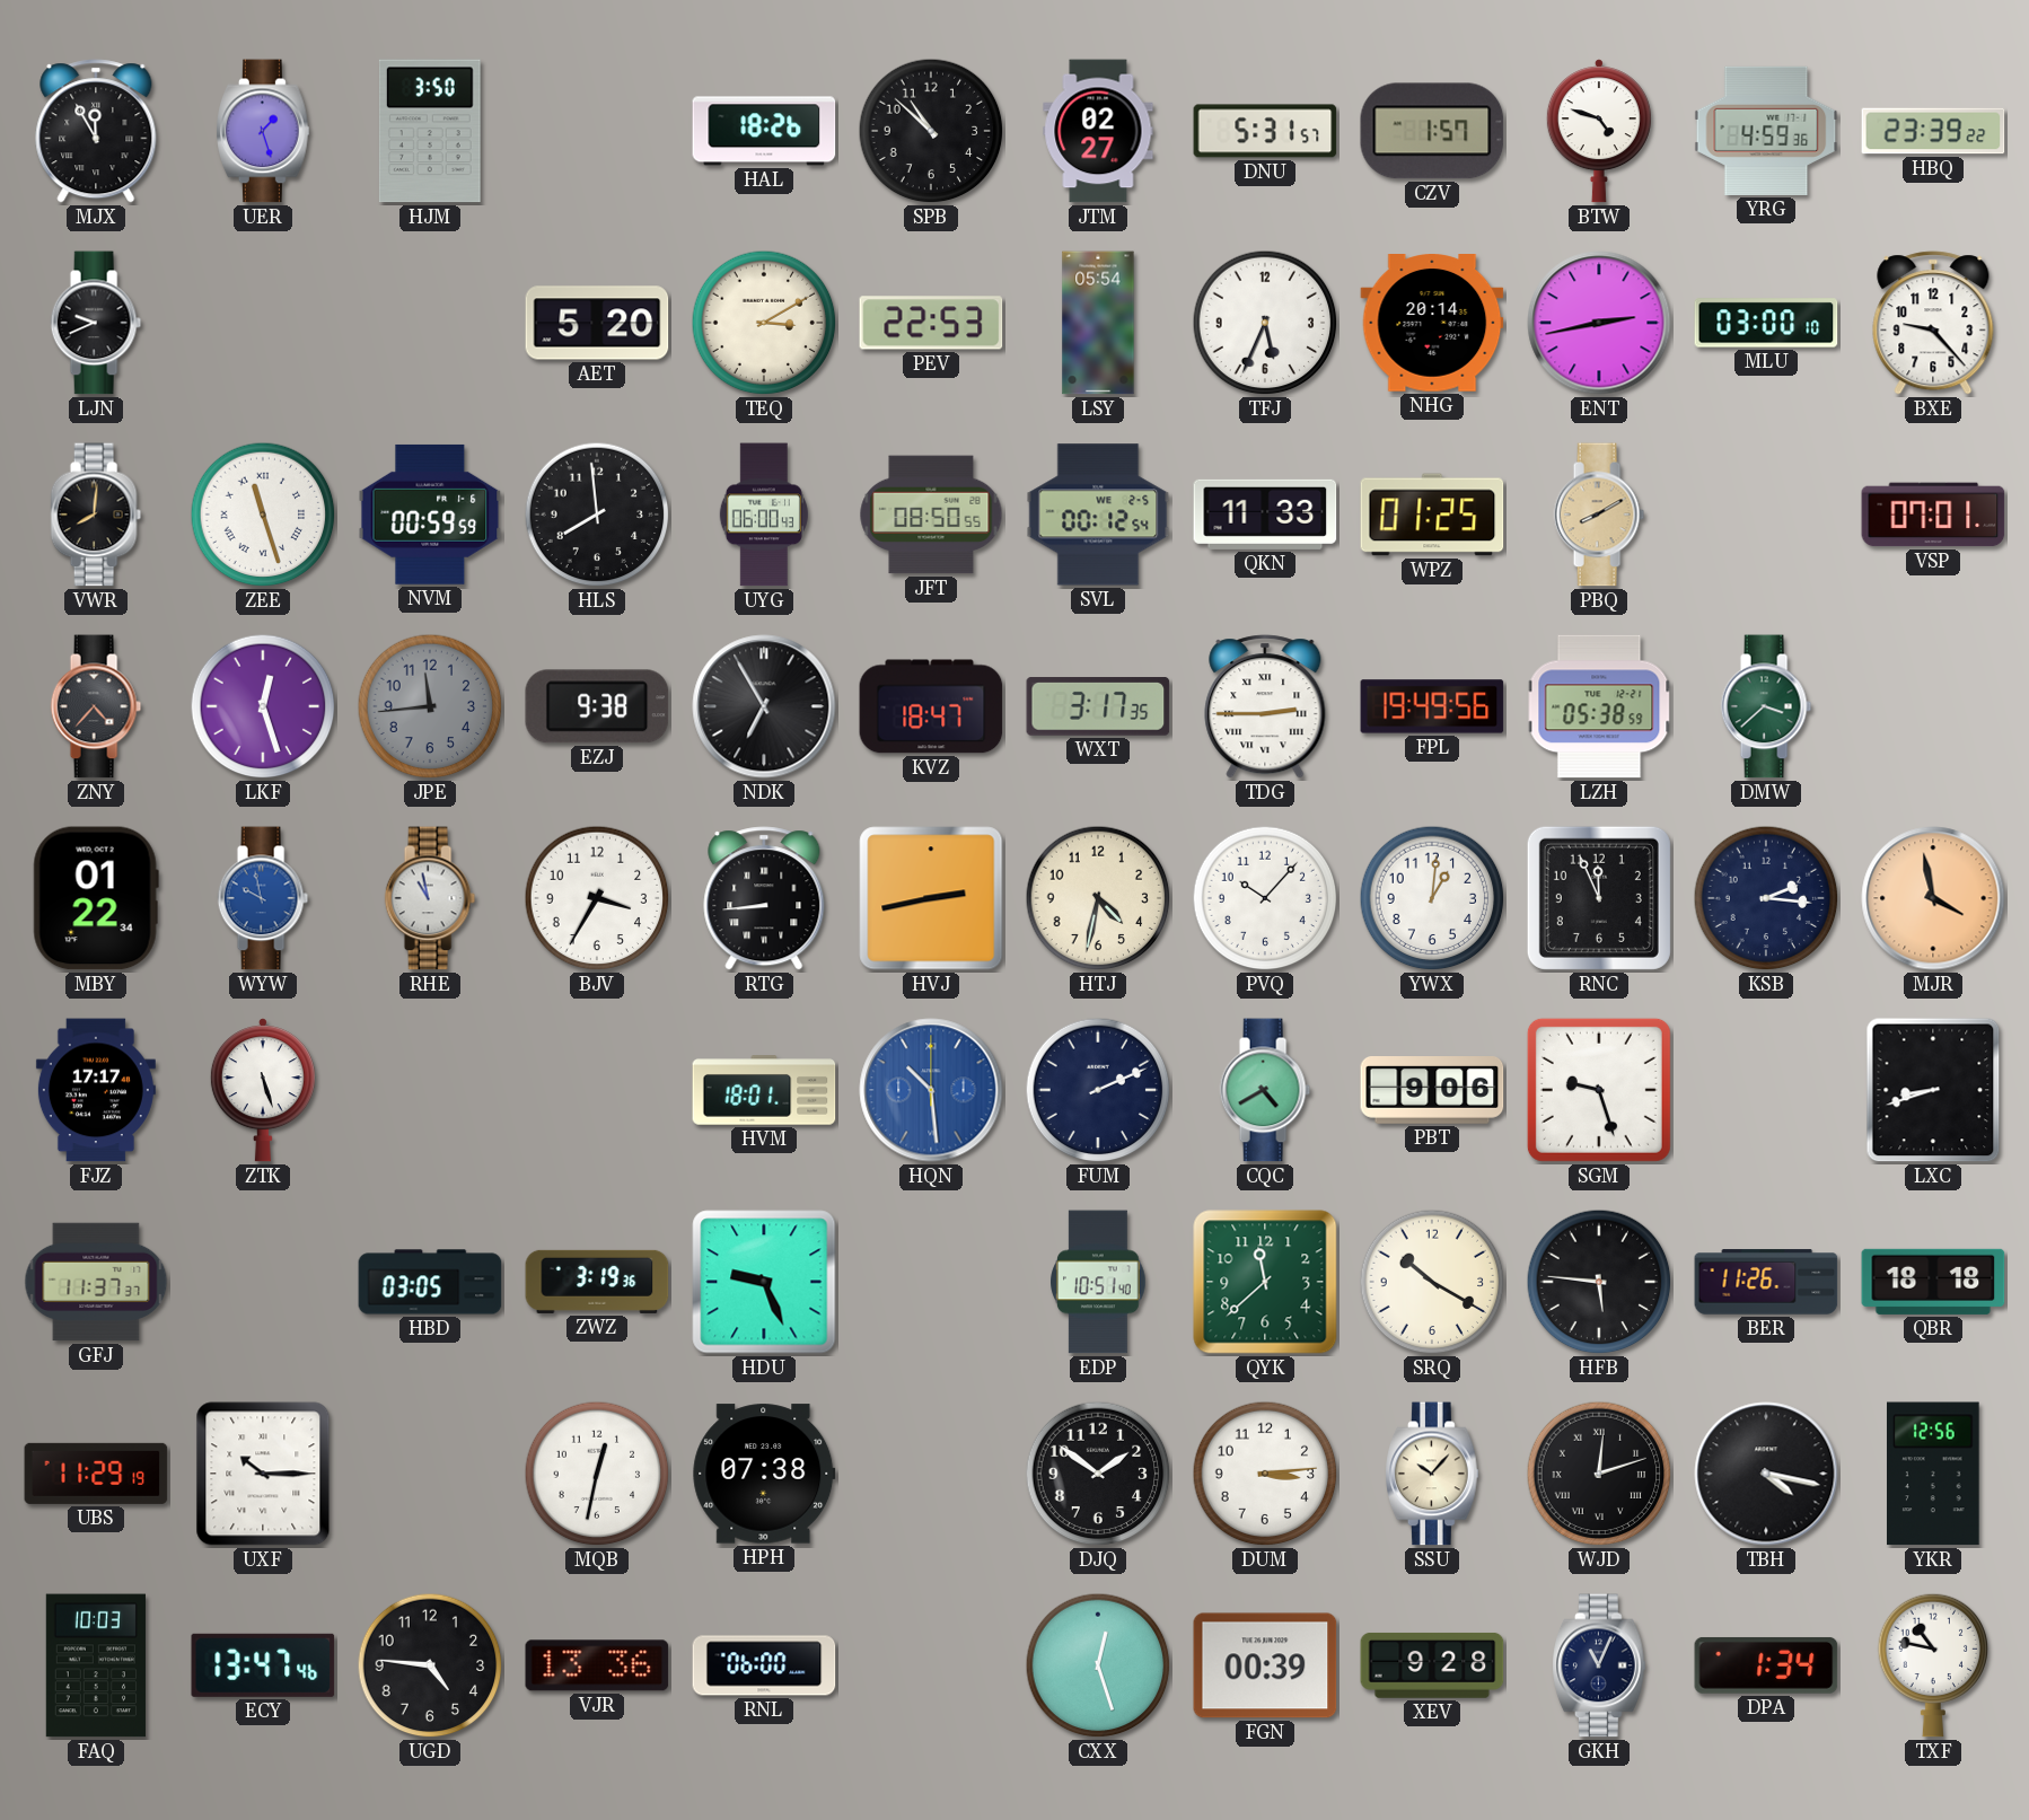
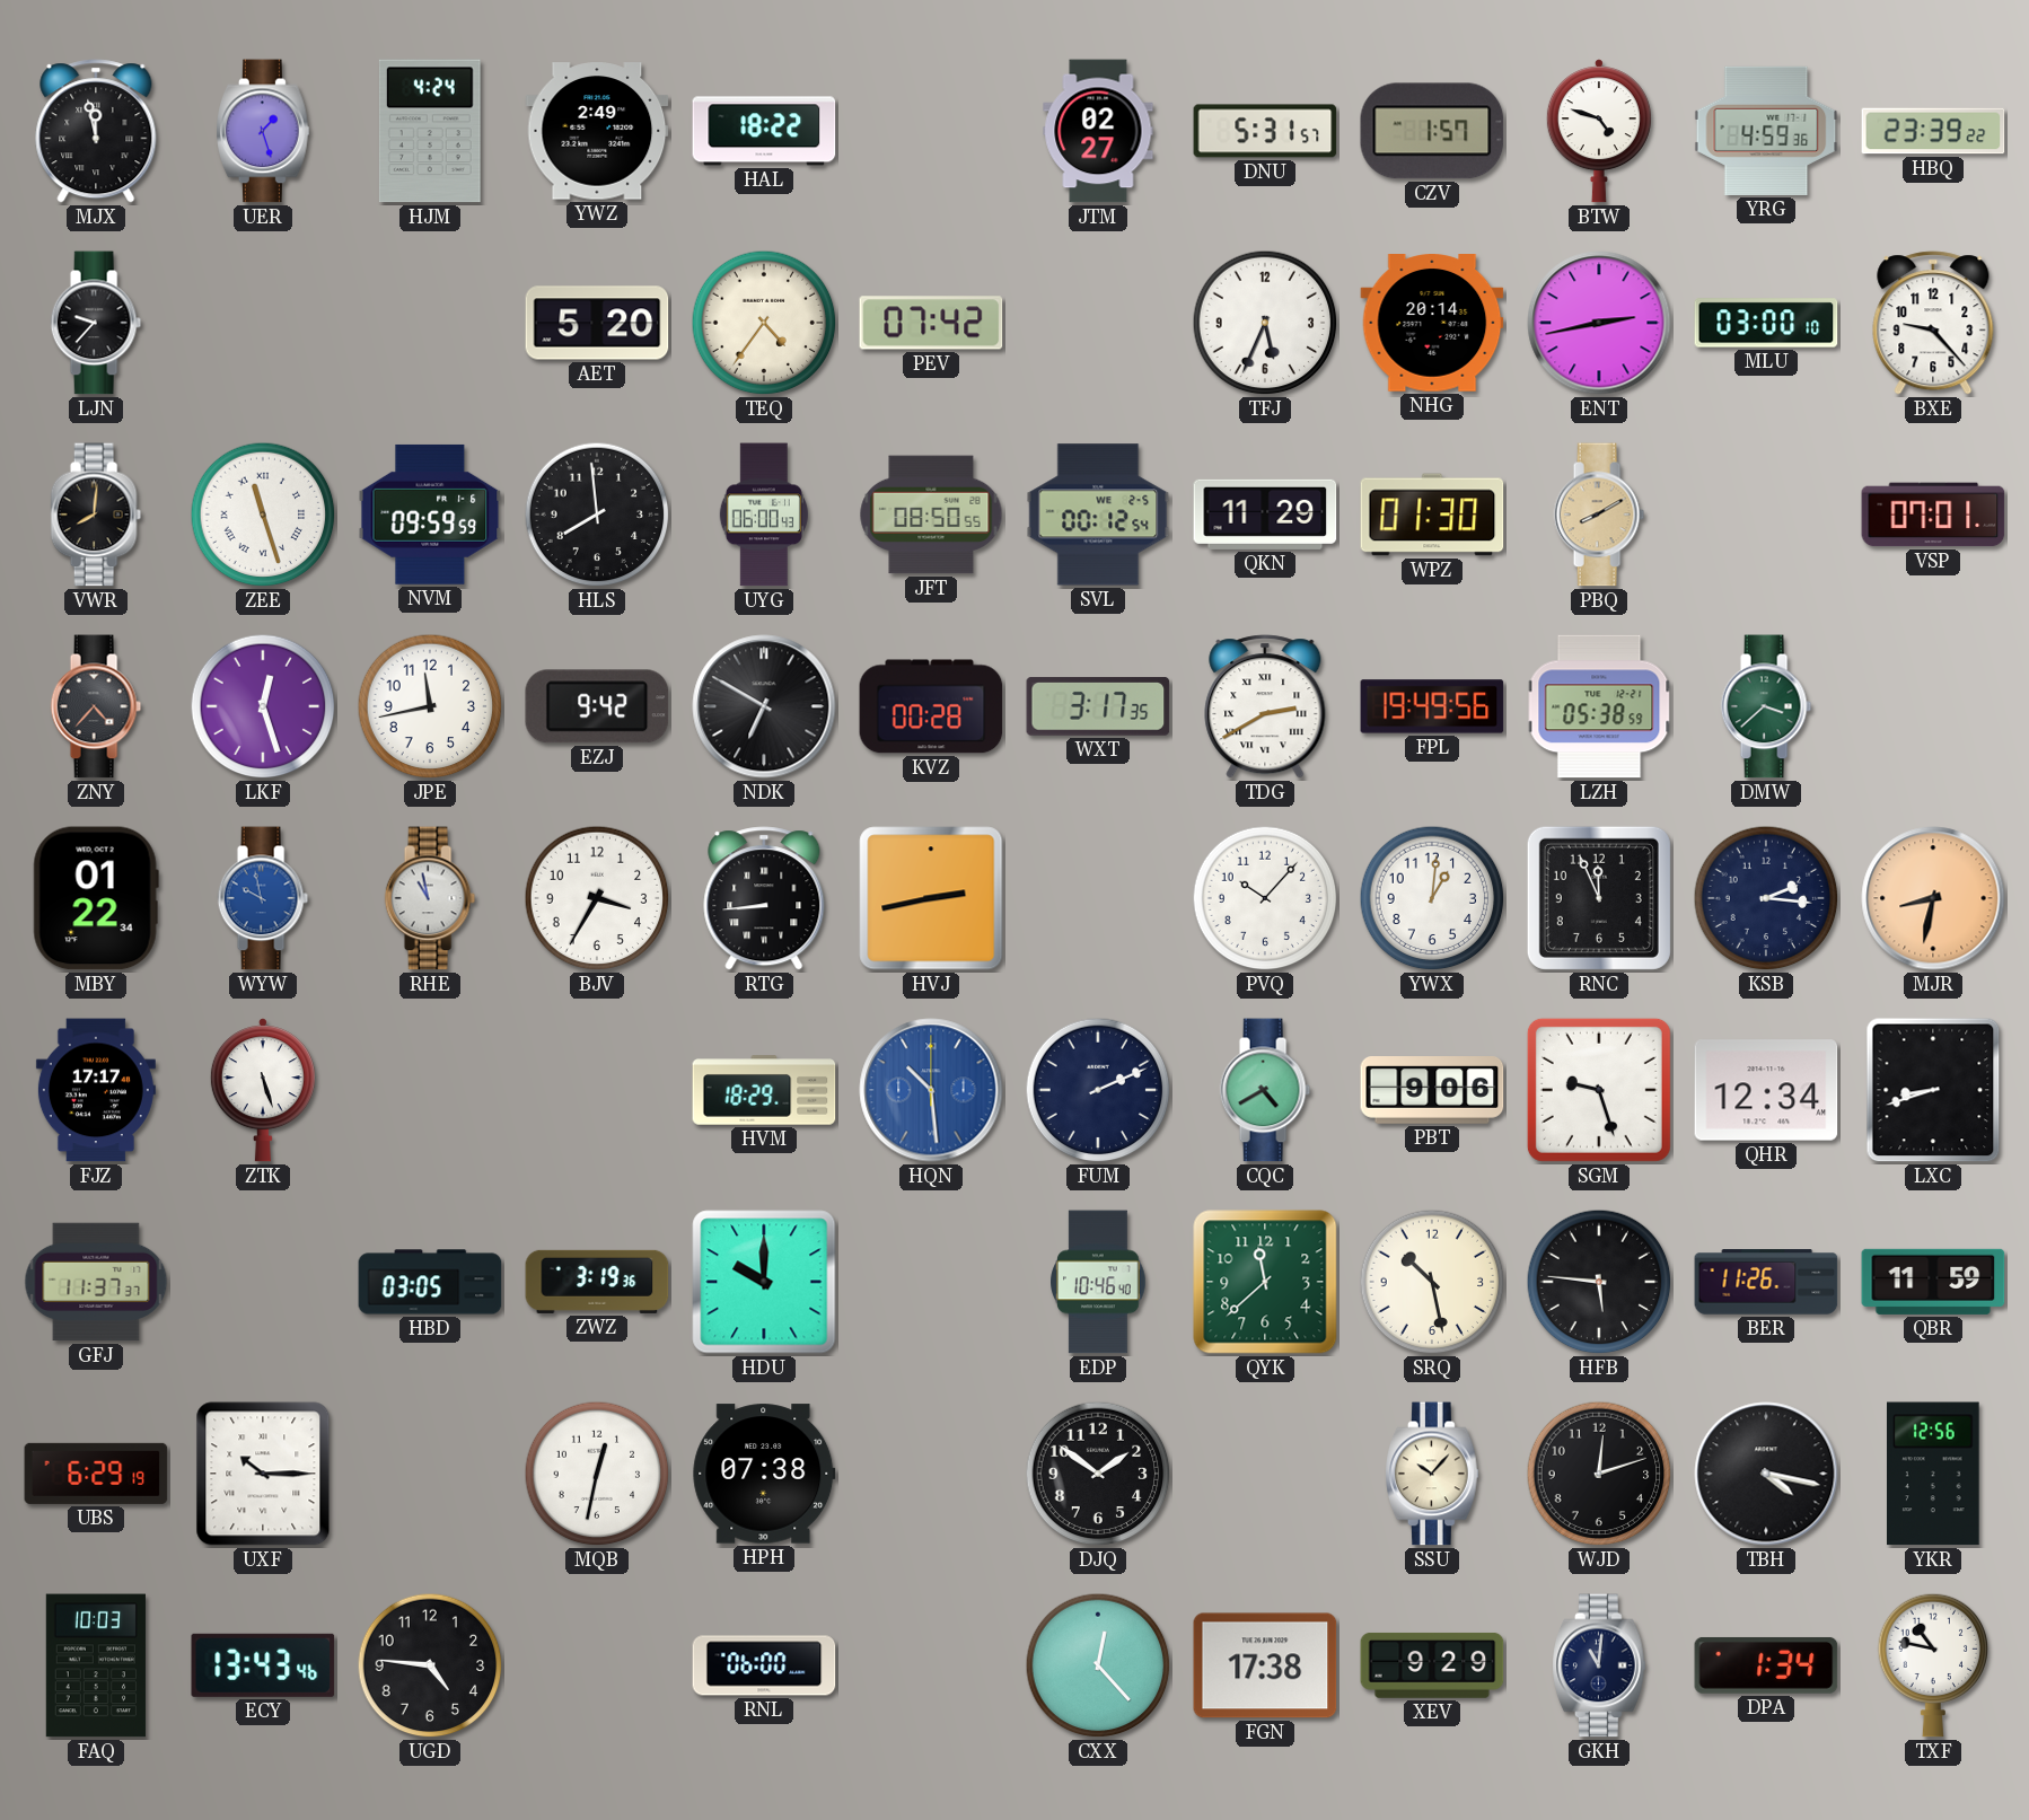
MJX: 11:55 -> 11:58 (96, 131)
HJM: 3:50 -> 4:24 (430, 131)
YWZ: none -> 2:49 (597, 131)
HAL: 18:26 -> 18:22 (764, 131)
SPB: 10:52 -> none (931, 131)
LJN: 9:41 -> 9:37 (96, 323)
TEQ: 3:10 -> 4:36 (764, 323)
PEV: 22:53 -> 07:42 (931, 323)
LSY: 05:54 -> none (1098, 323)
NVM: 00:59 -> 09:59 (430, 515)
QKN: 11:33 -> 11:29 (1265, 515)
WPZ: 01:25 -> 01:30 (1432, 515)
JPE: 11:44 -> 11:43 (430, 706)
JPE dial: grey -> white (430, 706)
EZJ: 9:38 -> 9:42 (597, 706)
NDK: 6:55 -> 6:50 (764, 706)
KVZ: 18:47 -> 00:28 (931, 706)
TDG: 2:45 -> 2:40 (1265, 706)
HTJ: 4:32 -> none (1098, 898)
MJR: 3:58 -> 8:32 (1933, 898)
HVM: 18:01 -> 18:29 (764, 1090)
QHR: none -> 12:34 (1766, 1090)
HDU: 9:26 -> 10:00 (764, 1282)
EDP: 10:51 -> 10:46 (1098, 1282)
SRQ: 10:20 -> 10:28 (1432, 1282)
QBR: 18:18 -> 11:59 (1933, 1282)
UBS: 11:29 -> 6:29 (96, 1474)
DUM: 3:14 -> none (1265, 1474)
WJD numerals: Roman -> Arabic (1599, 1474)
ECY: 13:47 -> 13:43 (263, 1665)
VJR: 13:36 -> none (597, 1665)
CXX: 12:27 -> 12:23 (1098, 1665)
FGN: 00:39 -> 17:38 (1265, 1665)
XEV: 9:28 -> 9:29 (1432, 1665)
GKH: 11:04 -> 11:01 (1599, 1665)
